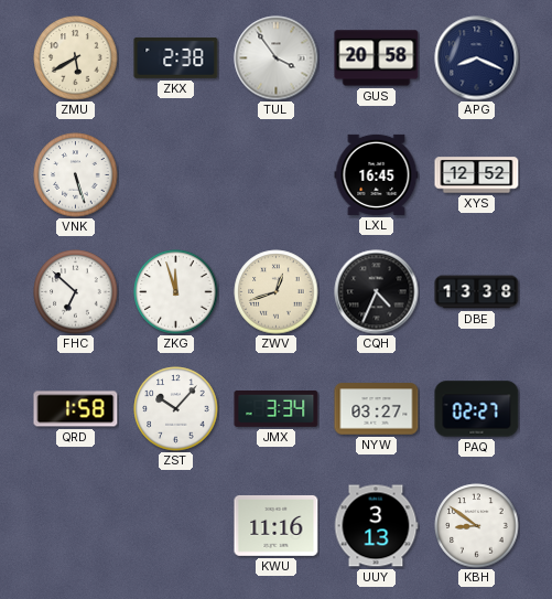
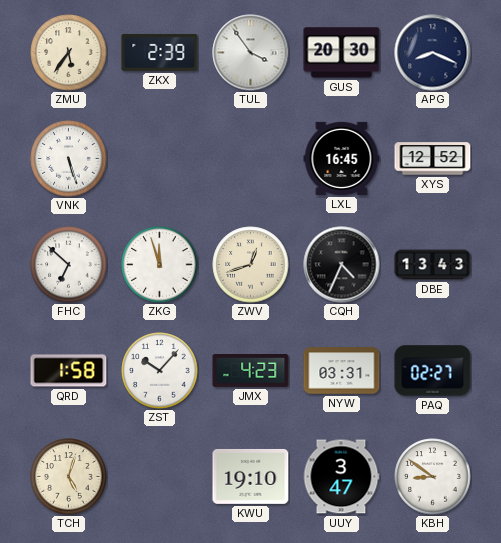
ZMU: 5:40 -> 5:36 (69, 53)
ZKX: 2:38 -> 2:39 (160, 52)
GUS: 20:58 -> 20:30 (342, 53)
DBE: 13:38 -> 13:43 (433, 265)
JMX: 3:34 -> 4:23 (251, 371)
NYW: 03:27 -> 03:31 (342, 371)
TCH: none -> 5:03 (69, 477)
KWU: 11:16 -> 19:10 (251, 476)
UUY: 3:13 -> 3:47 (341, 477)
